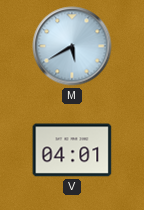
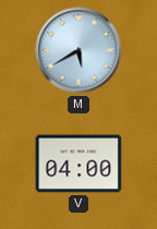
V: 04:01 -> 04:00 (78, 164)
